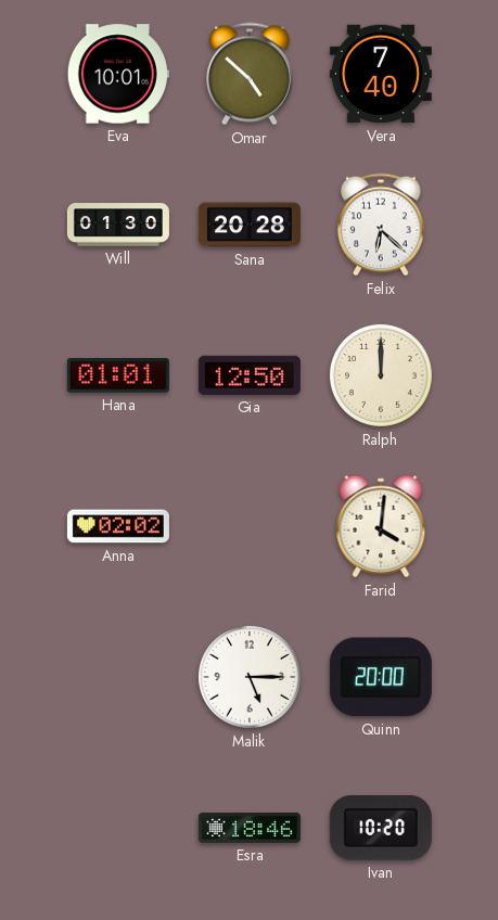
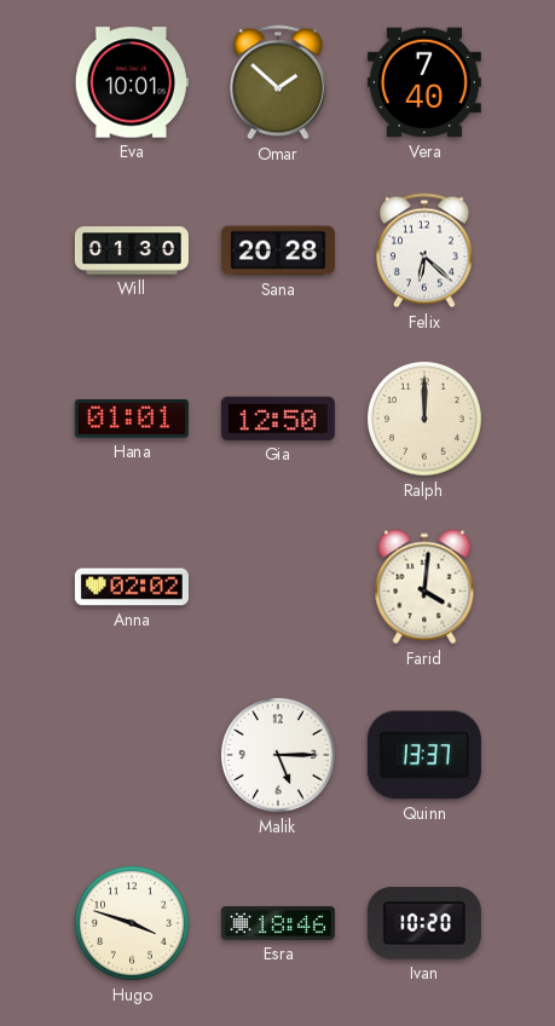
Omar: 4:52 -> 1:52 (278, 82)
Quinn: 20:00 -> 13:37 (424, 755)
Hugo: none -> 3:48 (132, 923)
